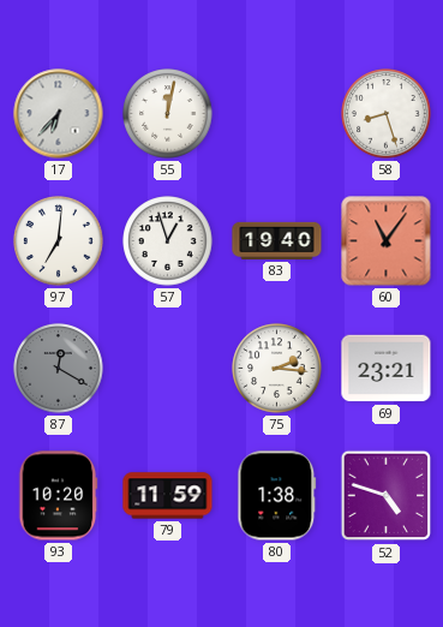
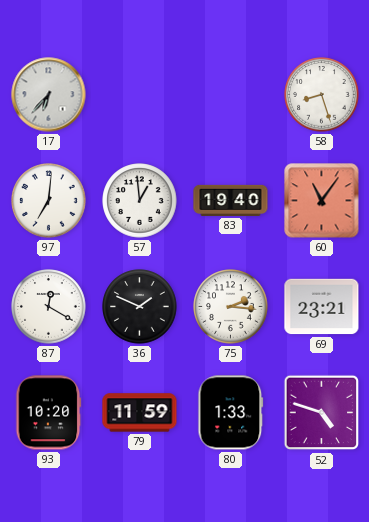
55: 12:02 -> none (168, 114)
57: 12:57 -> 12:59 (140, 201)
87 dial: grey -> white (49, 307)
36: none -> 1:49 (140, 307)
80: 1:38 -> 1:33 (231, 413)
